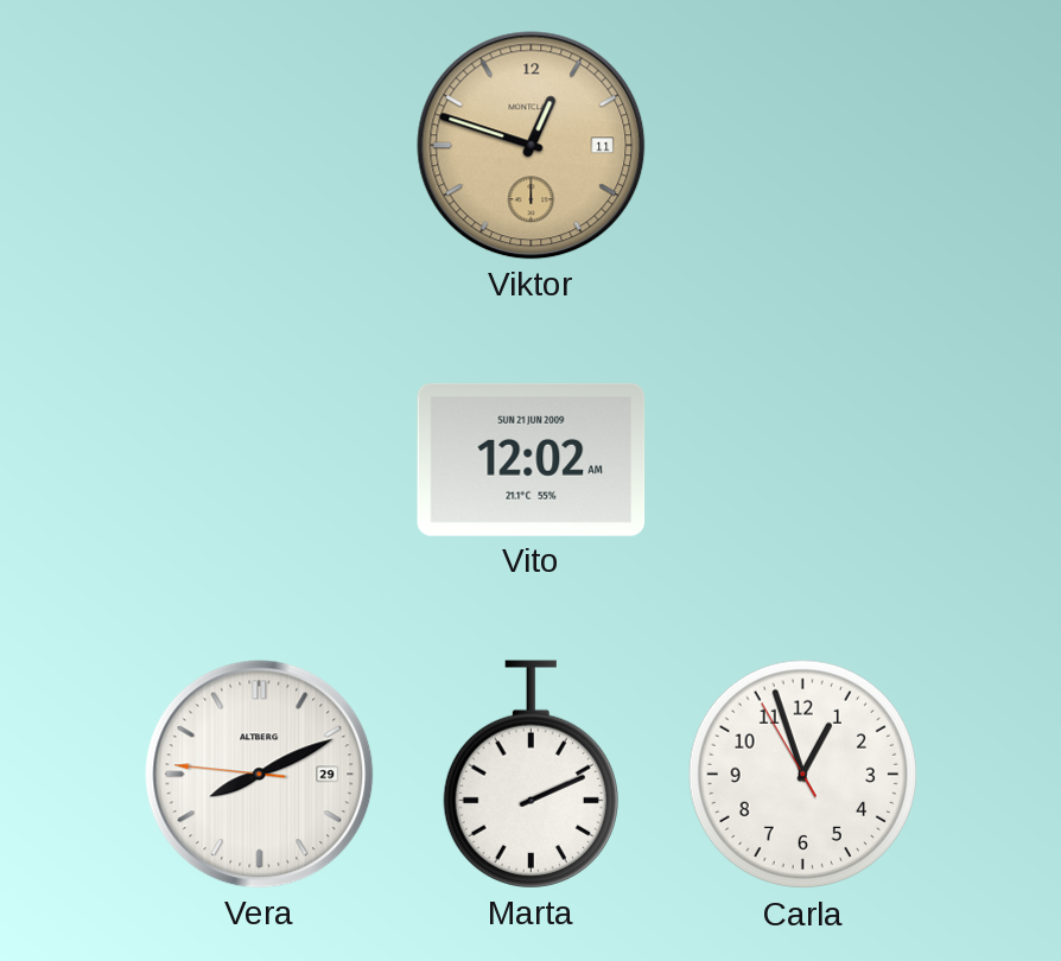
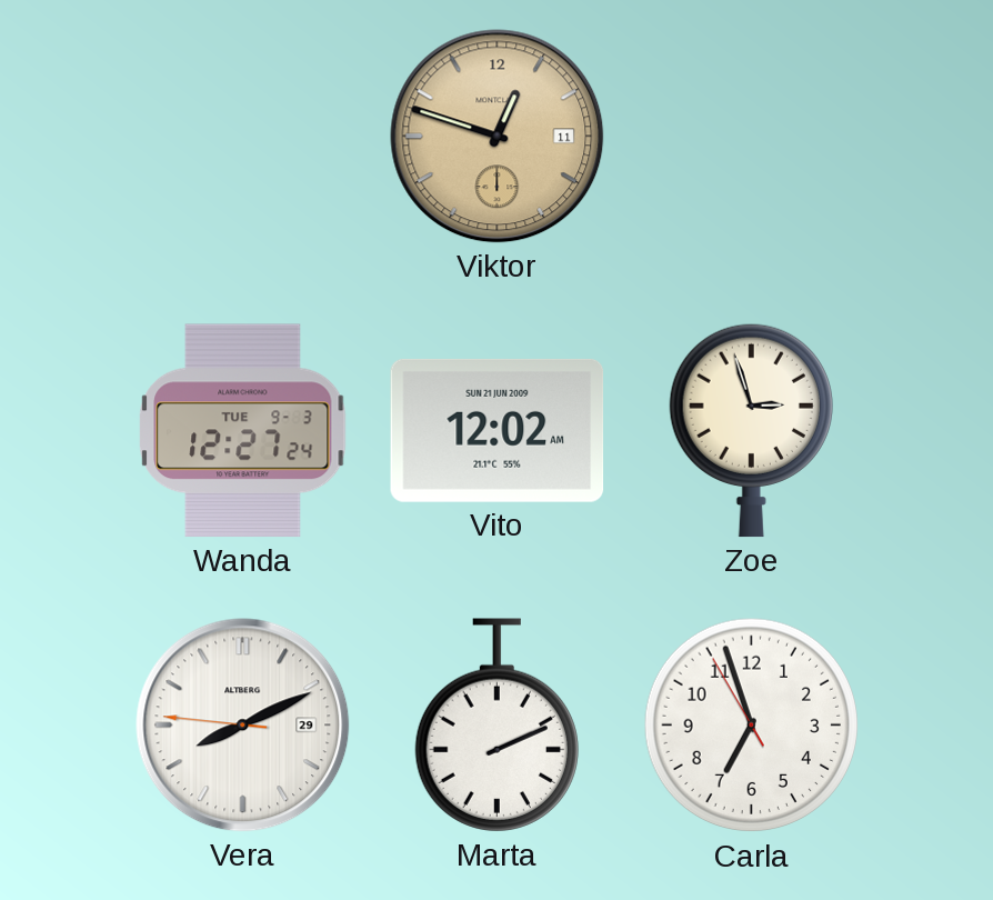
Wanda: none -> 12:27 (243, 431)
Zoe: none -> 2:57 (751, 430)
Carla: 12:56 -> 6:56 (752, 726)
